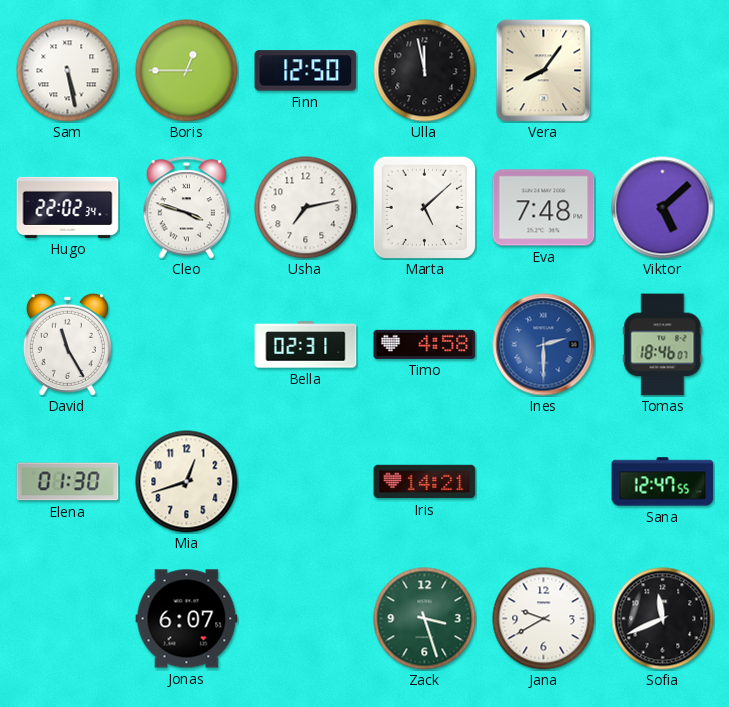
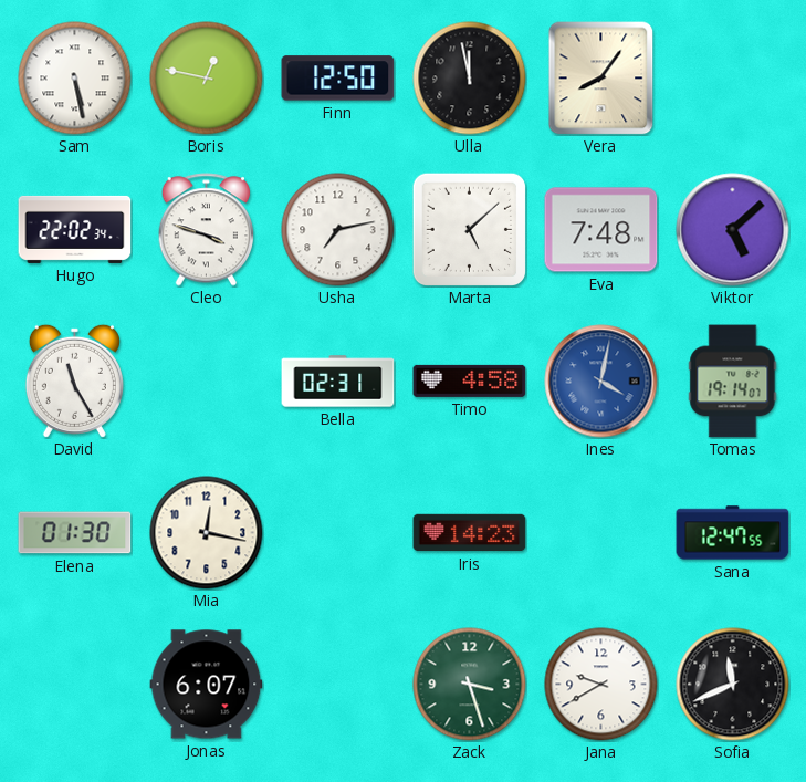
Boris: 12:45 -> 12:47 (207, 79)
Ines: 2:30 -> 4:02 (601, 382)
Tomas: 18:46 -> 19:14 (733, 382)
Mia: 12:42 -> 12:17 (207, 533)
Iris: 14:21 -> 14:23 (470, 533)
